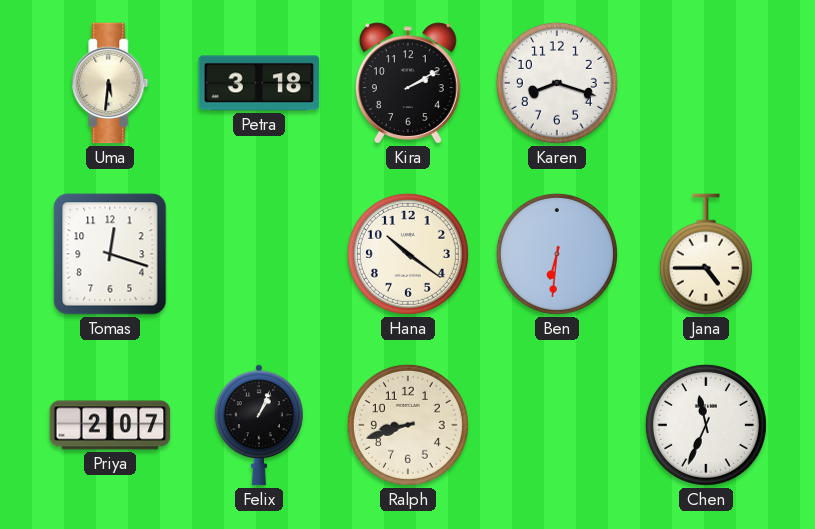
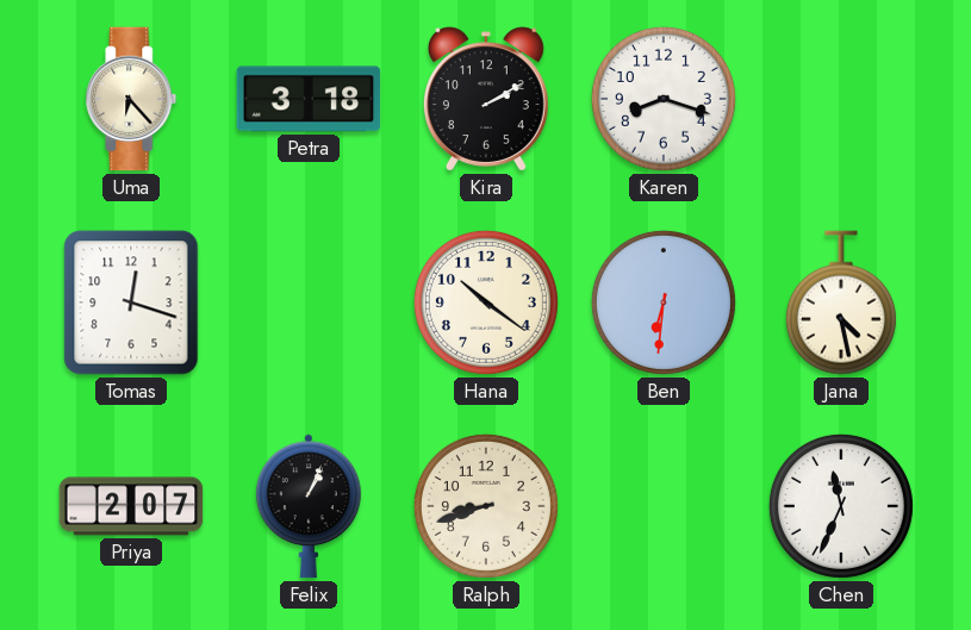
Uma: 5:31 -> 6:23 (131, 99)
Jana: 4:45 -> 4:28 (841, 302)
